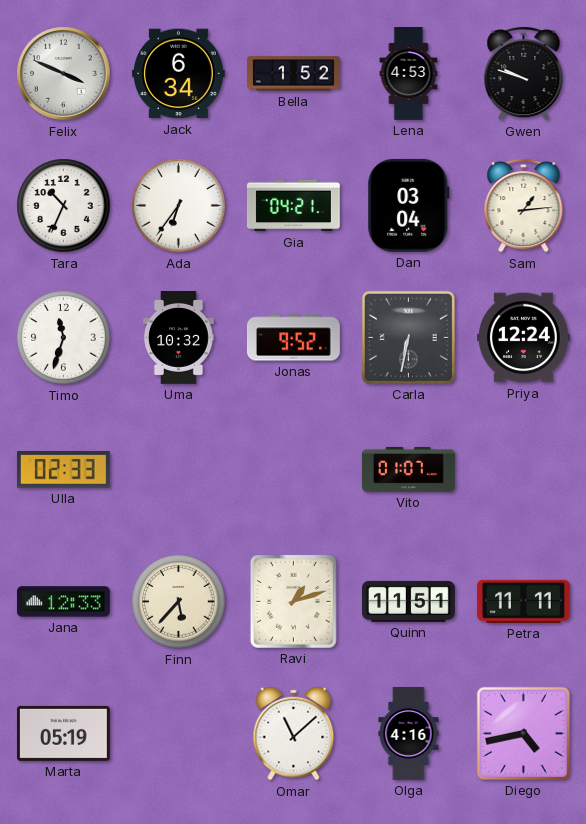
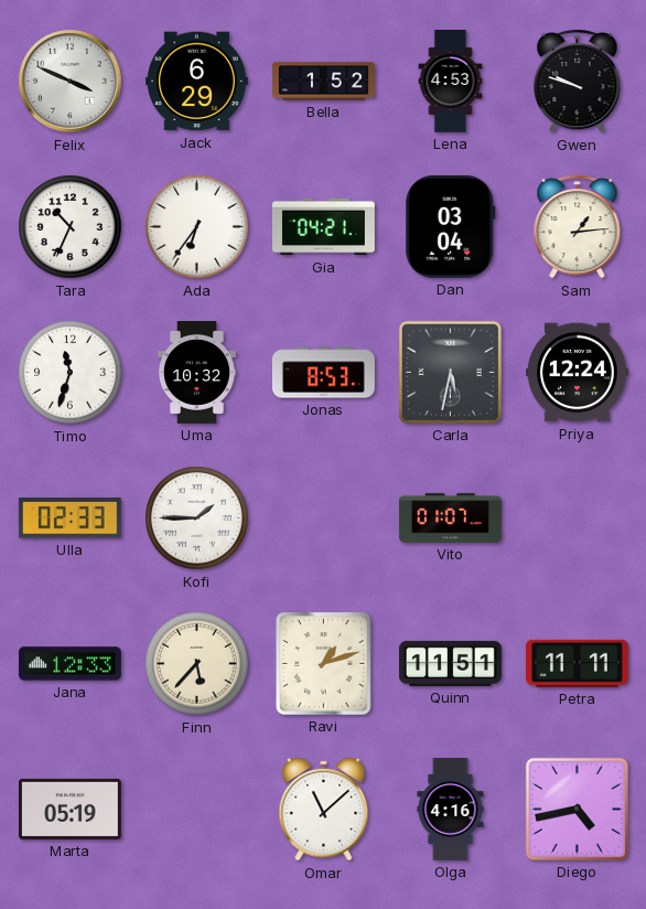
Jack: 6:34 -> 6:29 (196, 82)
Jonas: 9:52 -> 8:53 (323, 373)
Carla: 6:32 -> 5:32 (450, 372)
Kofi: none -> 1:45 (197, 518)
